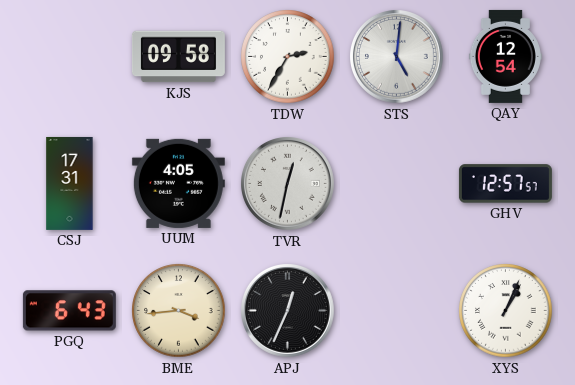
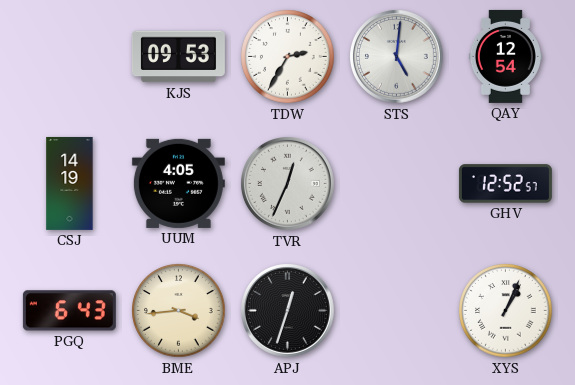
KJS: 09:58 -> 09:53 (178, 57)
CSJ: 17:31 -> 14:19 (70, 183)
TVR: 12:32 -> 12:34 (288, 184)
GHV: 12:57 -> 12:52 (505, 184)
APJ: 12:34 -> 12:33 (288, 311)
